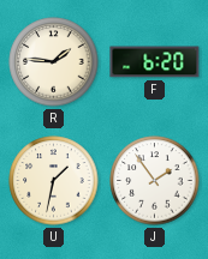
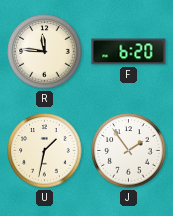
R: 1:46 -> 11:46 (45, 52)
